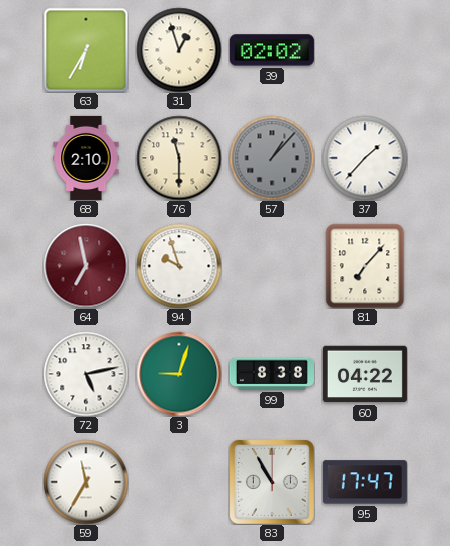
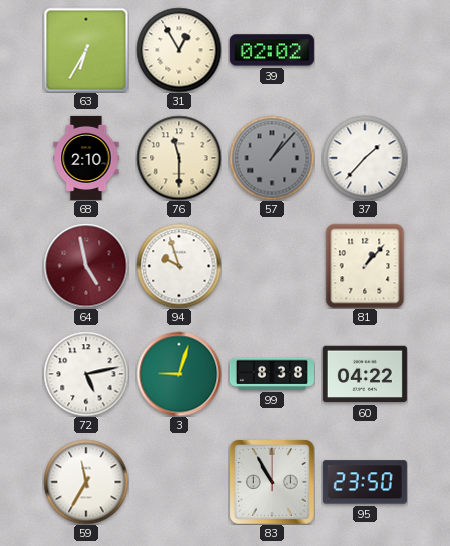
31: 12:57 -> 12:55 (179, 50)
64: 6:58 -> 4:58 (86, 266)
81: 7:07 -> 1:07 (365, 266)
95: 17:47 -> 23:50 (365, 482)
